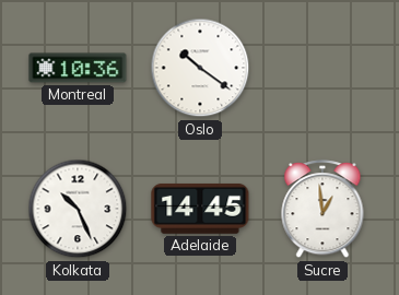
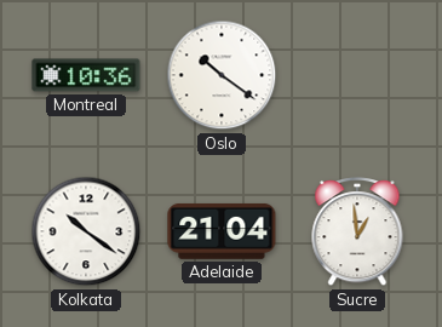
Kolkata: 10:26 -> 10:21 (86, 231)
Adelaide: 14:45 -> 21:04 (222, 231)
